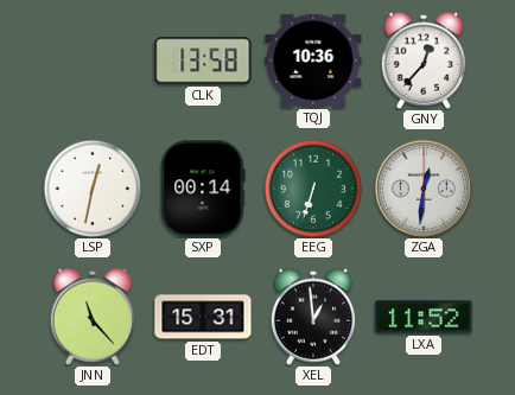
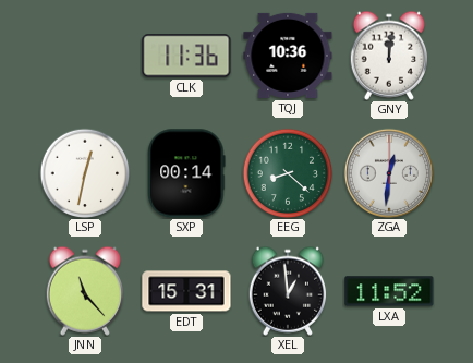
CLK: 13:58 -> 11:36 (186, 56)
GNY: 12:37 -> 12:01 (389, 56)
EEG: 6:33 -> 8:22 (288, 173)
